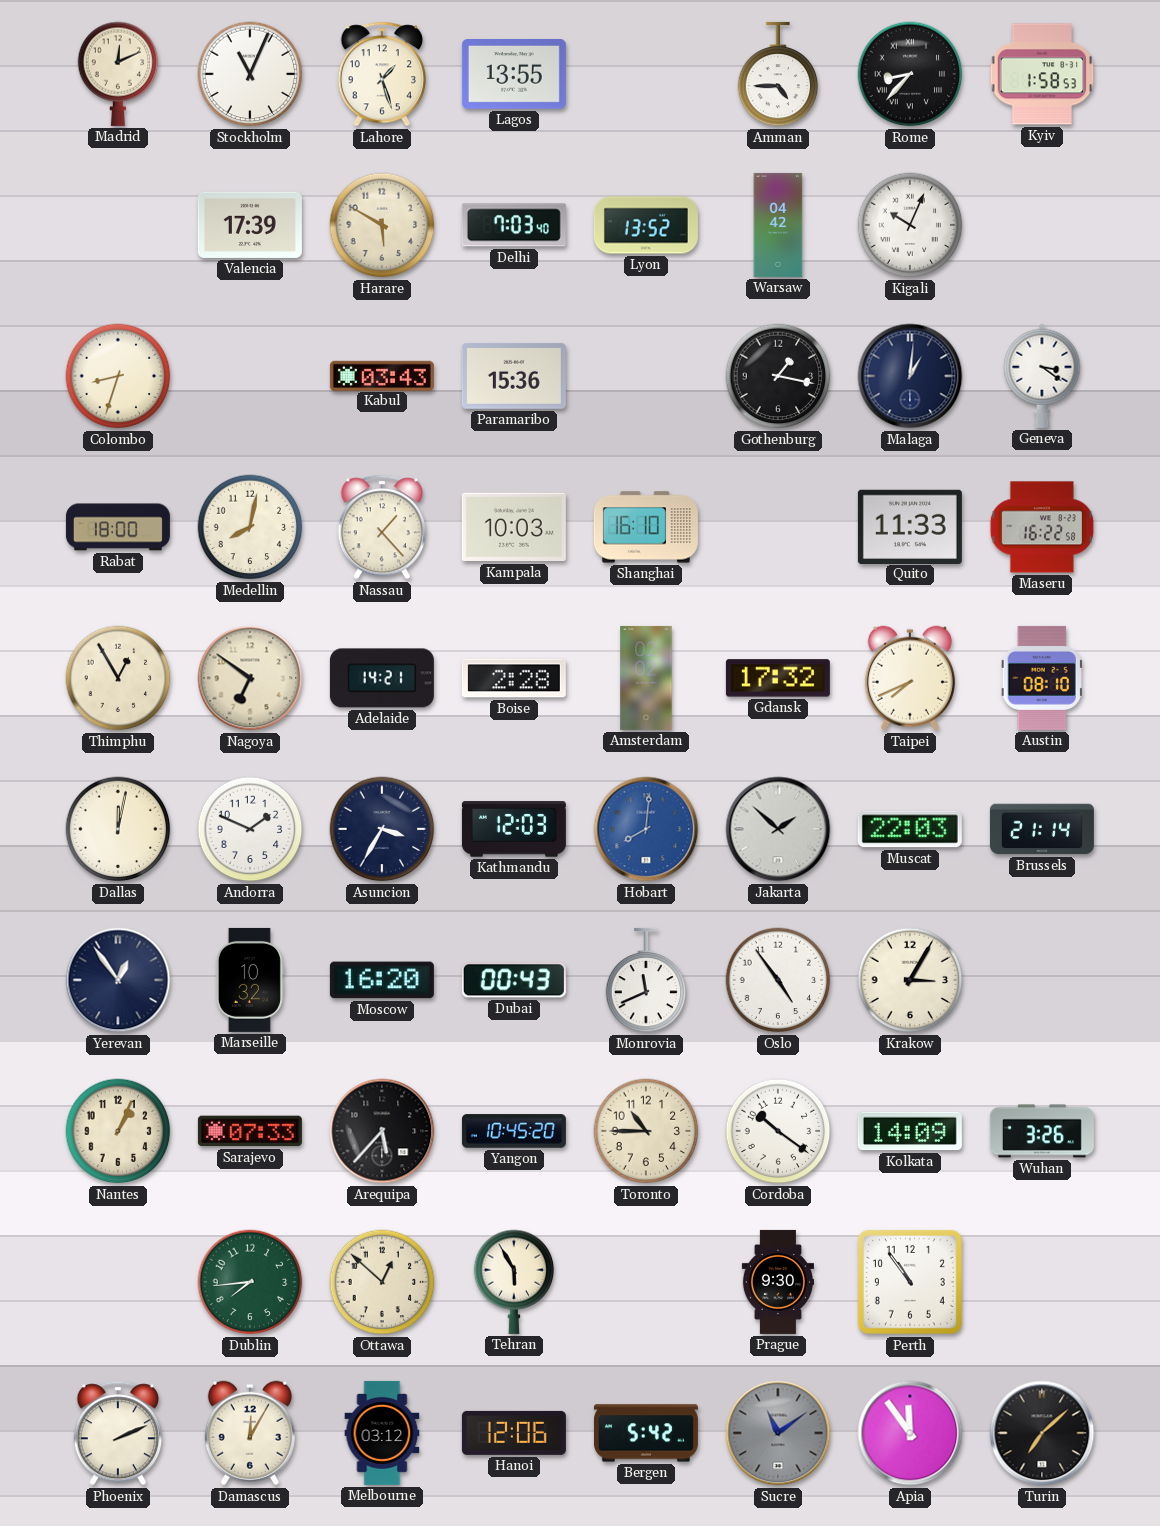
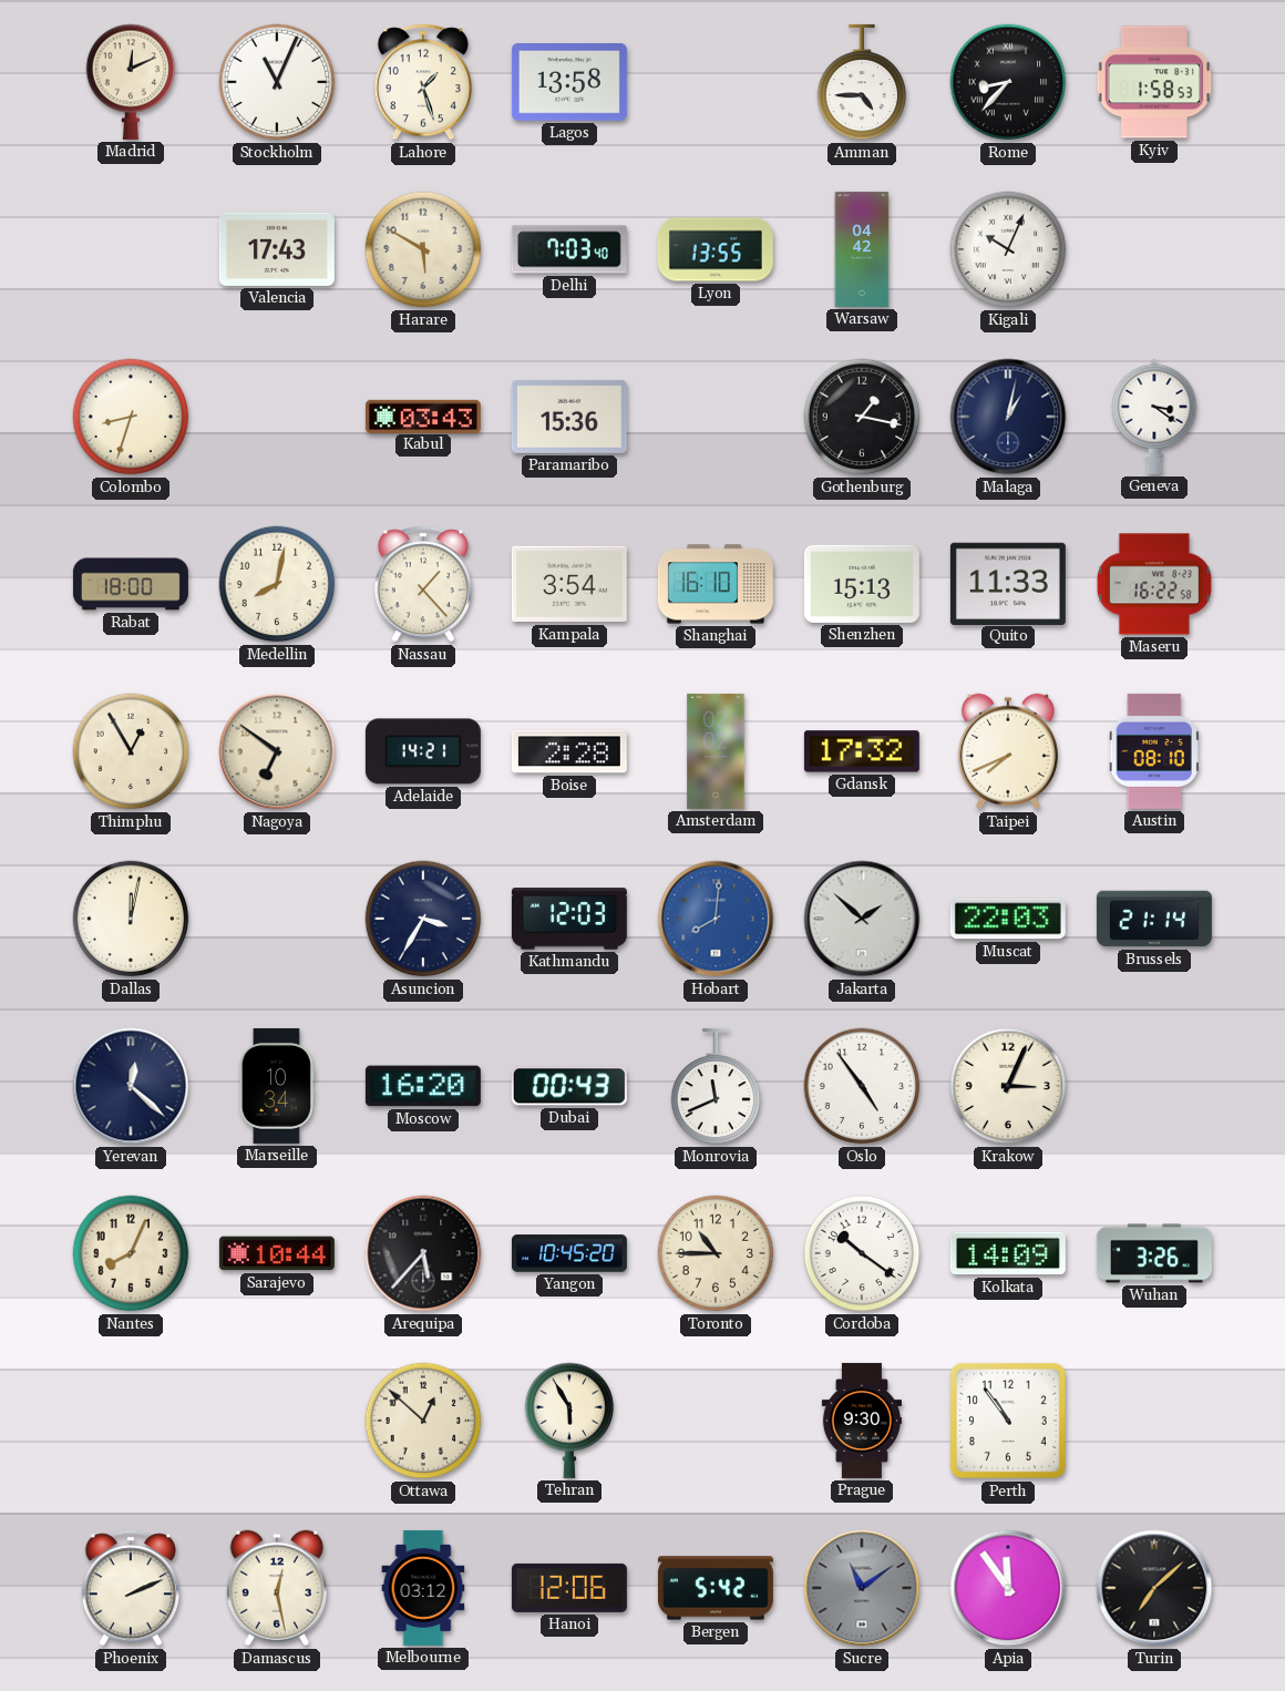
Lagos: 13:55 -> 13:58 (569, 83)
Valencia: 17:39 -> 17:43 (277, 249)
Lyon: 13:52 -> 13:55 (716, 249)
Malaga: 1:01 -> 1:02 (1008, 417)
Kampala: 10:03 -> 3:54 (569, 584)
Shenzhen: none -> 15:13 (862, 584)
Andorra: 1:49 -> none (250, 829)
Yerevan: 12:54 -> 12:22 (131, 1086)
Marseille: 10:32 -> 10:34 (277, 1086)
Krakow: 3:05 -> 3:04 (1008, 1086)
Nantes: 1:04 -> 8:04 (131, 1253)
Sarajevo: 07:33 -> 10:44 (277, 1253)
Dublin: 7:44 -> none (250, 1282)
Damascus: 12:05 -> 12:28 (277, 1588)
